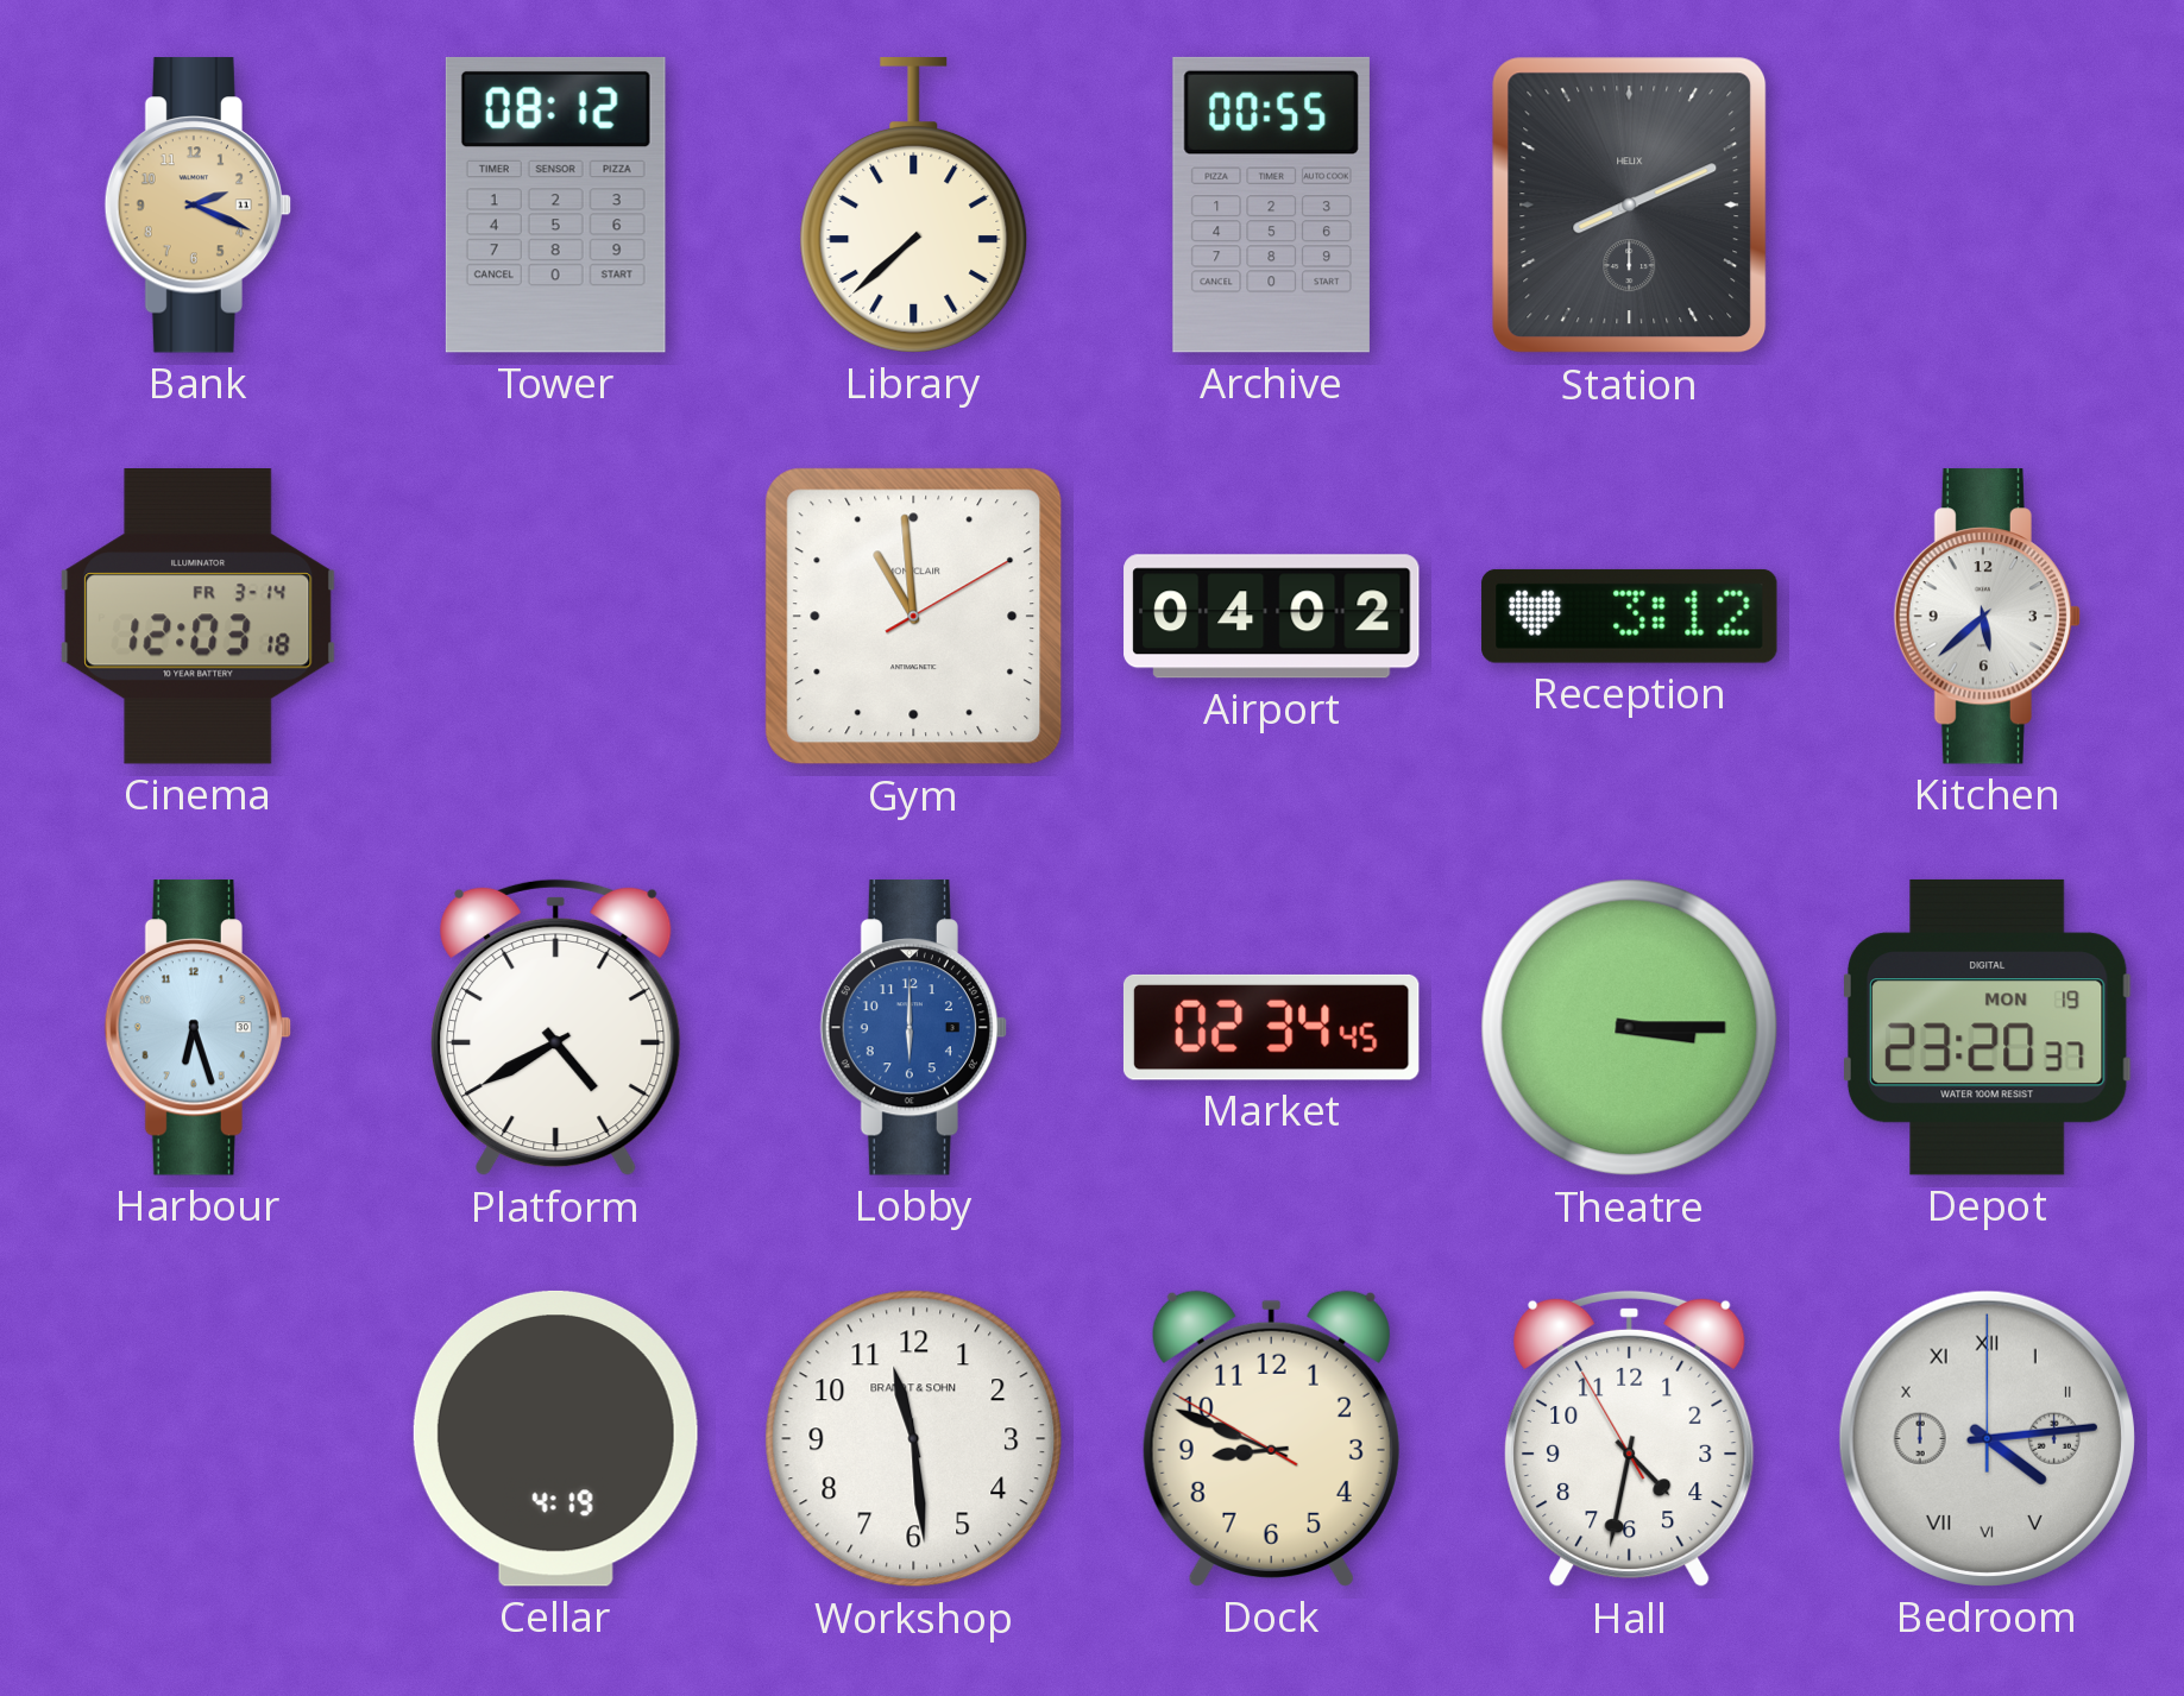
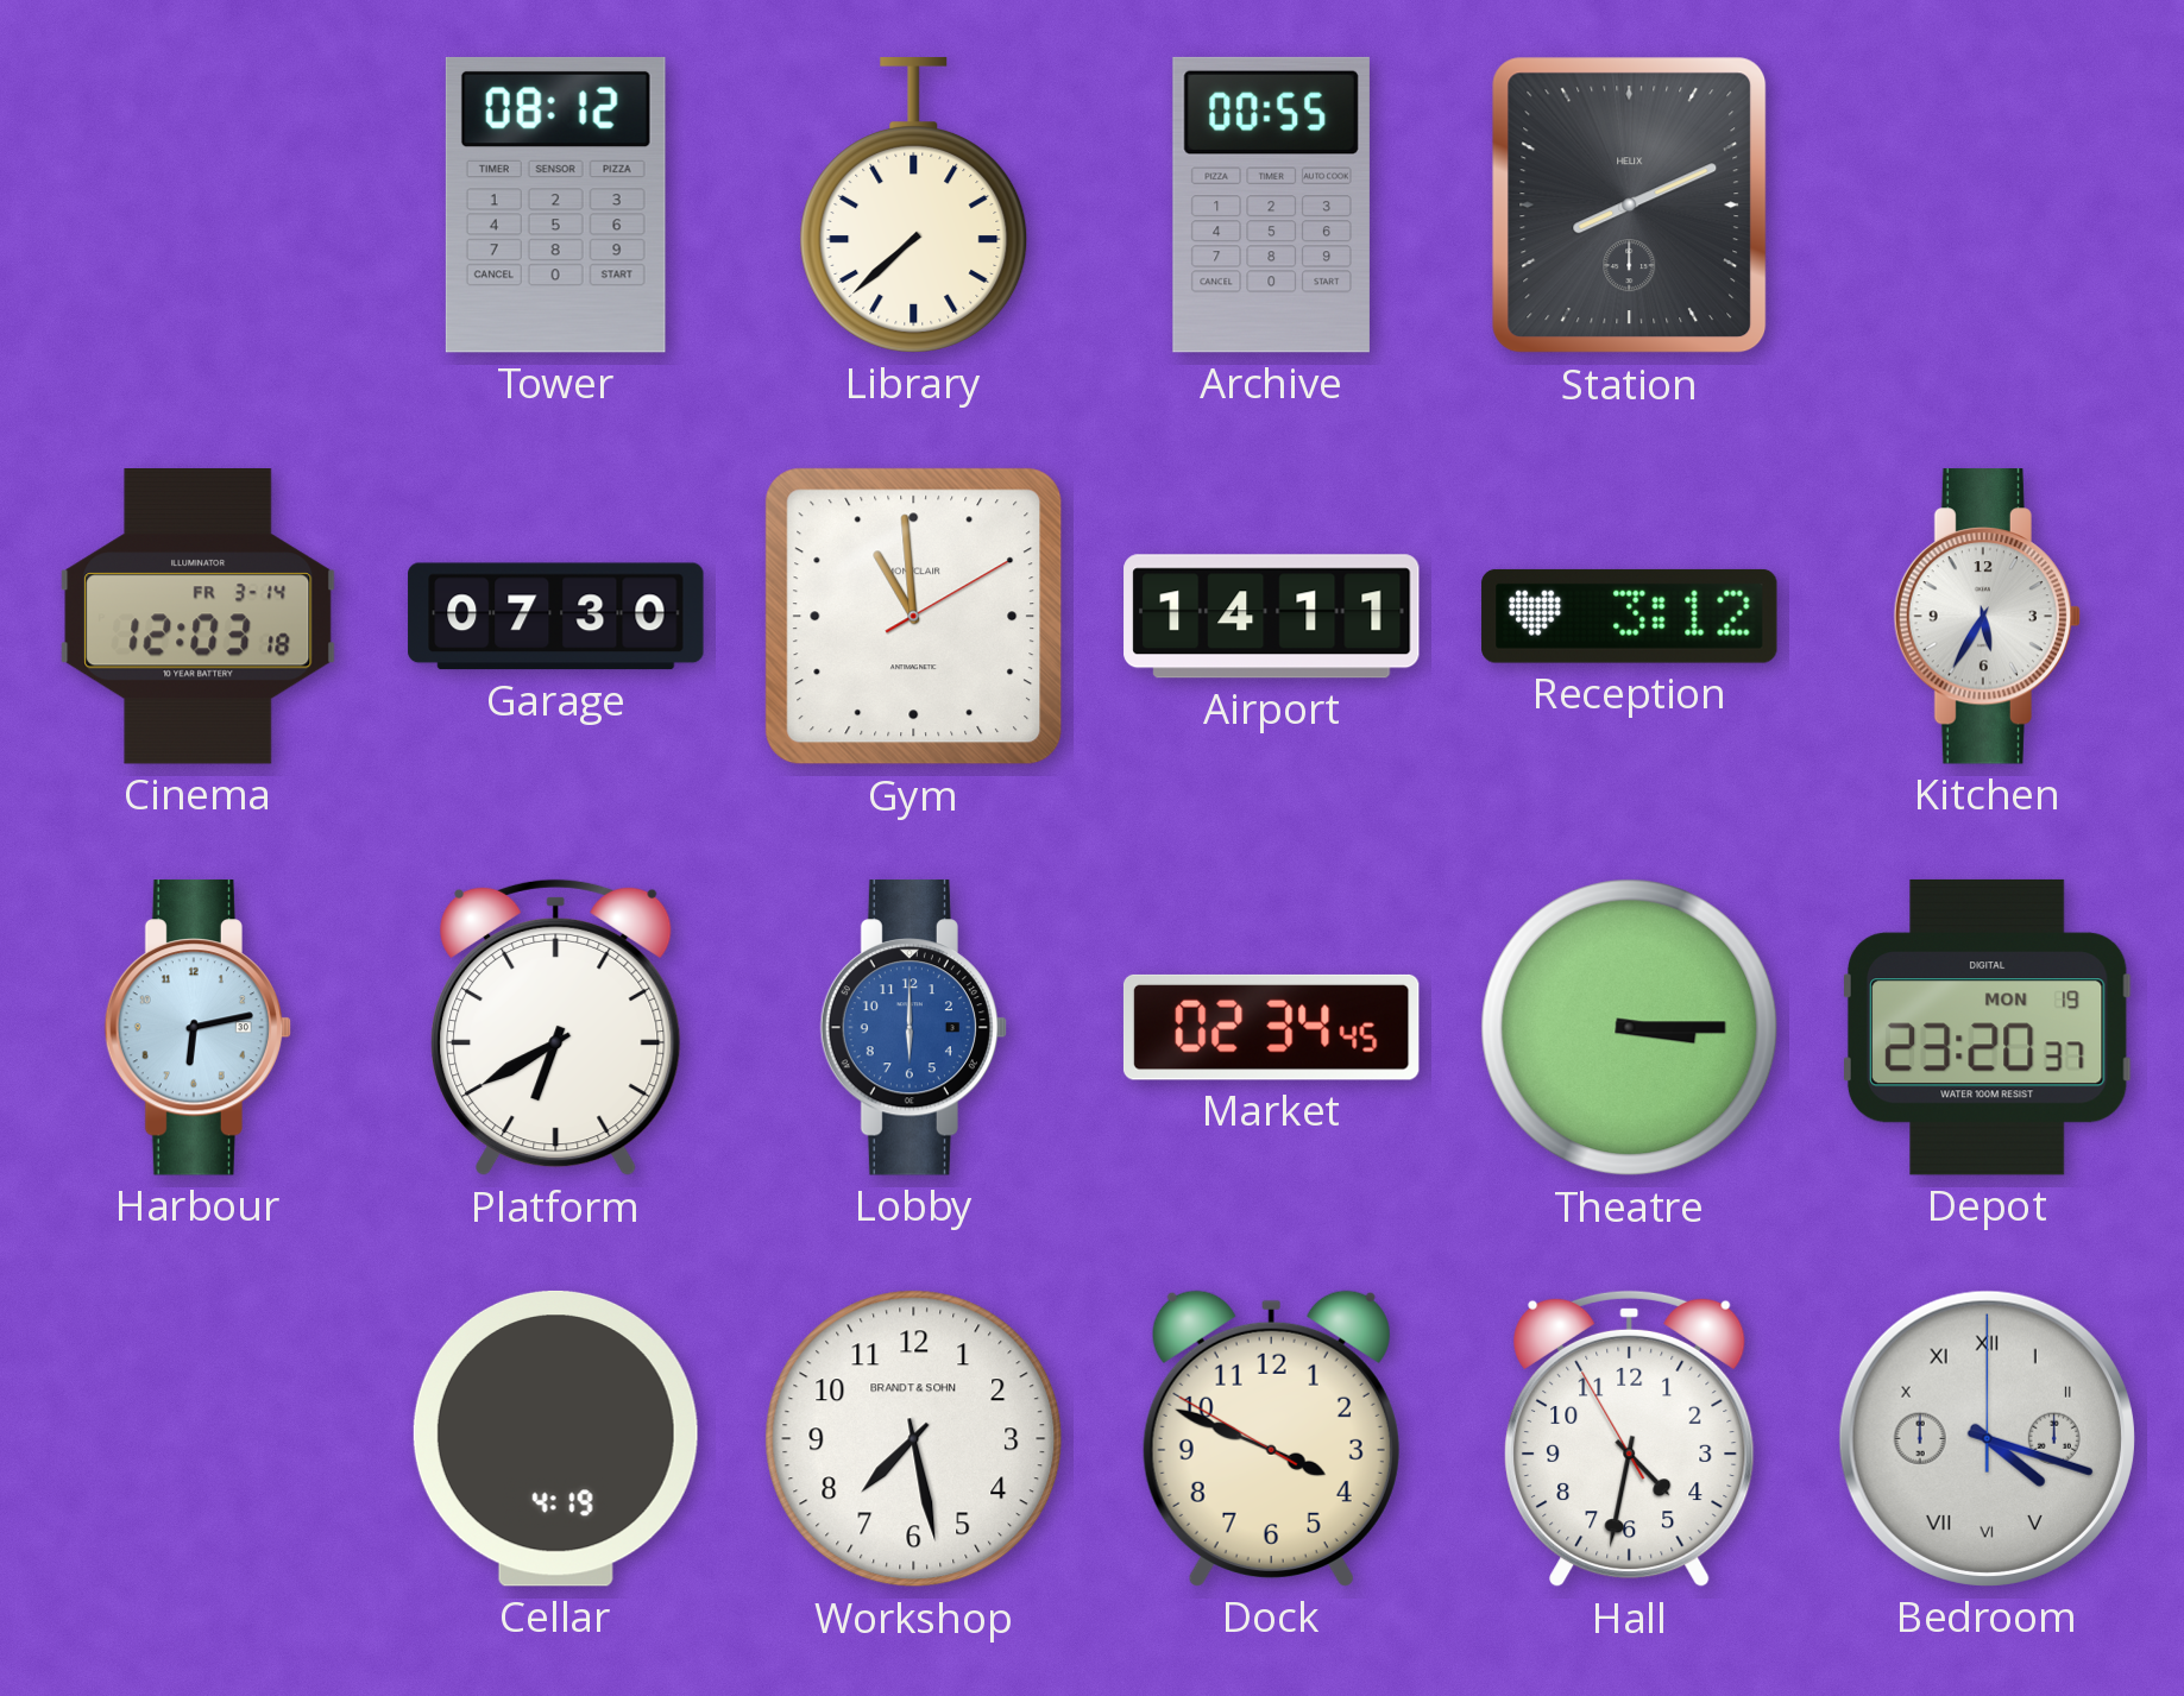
Bank: 2:19 -> none (197, 206)
Garage: none -> 07:30 (556, 617)
Airport: 04:02 -> 14:11 (1272, 617)
Kitchen: 5:38 -> 5:35 (1987, 617)
Harbour: 6:27 -> 6:13 (197, 1028)
Platform: 4:40 -> 6:40 (556, 1028)
Workshop: 11:29 -> 7:28 (914, 1439)
Dock: 8:48 -> 3:48 (1271, 1438)
Bedroom: 4:14 -> 4:18 (1987, 1438)
